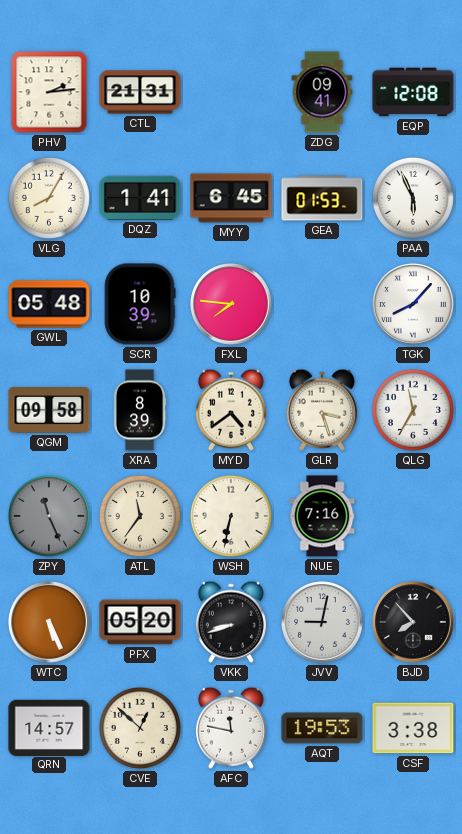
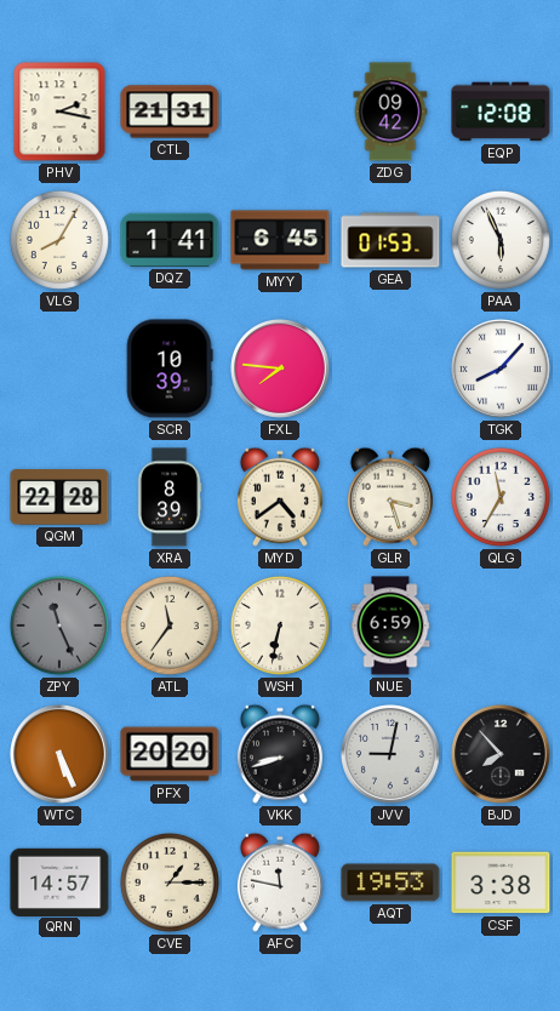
PHV: 2:14 -> 2:17 (59, 112)
ZDG: 09:41 -> 09:42 (390, 112)
GWL: 05:48 -> none (49, 304)
QGM: 09:58 -> 22:28 (59, 497)
NUE: 7:16 -> 6:59 (390, 626)
PFX: 05:20 -> 20:20 (170, 754)
CVE: 12:52 -> 1:15 (170, 883)
